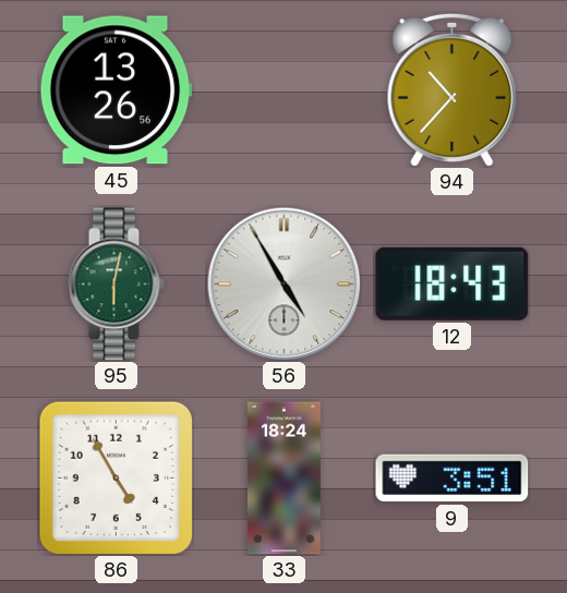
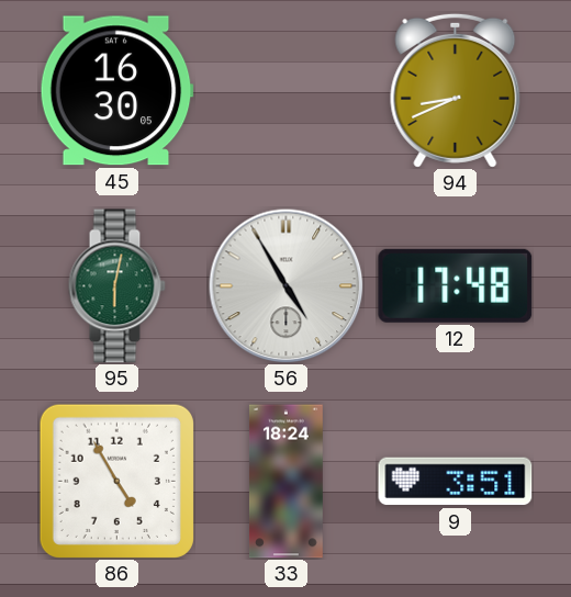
45: 13:26 -> 16:30 (116, 91)
94: 10:37 -> 8:41 (456, 90)
12: 18:43 -> 17:48 (456, 285)
